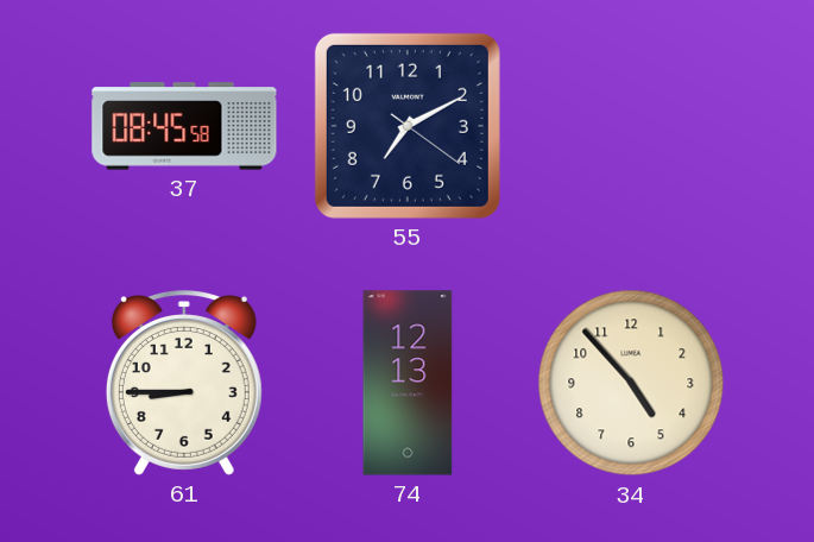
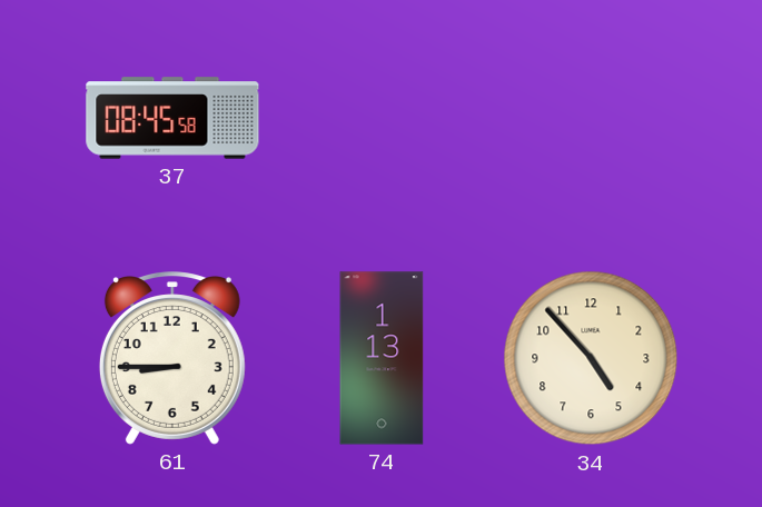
55: 7:10 -> none (408, 126)
74: 12:13 -> 1:13 (382, 358)
